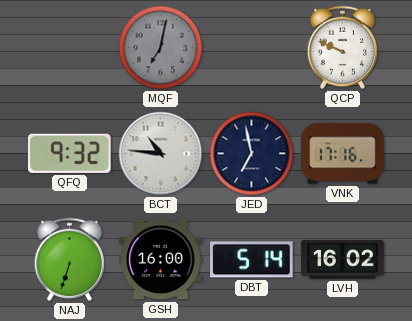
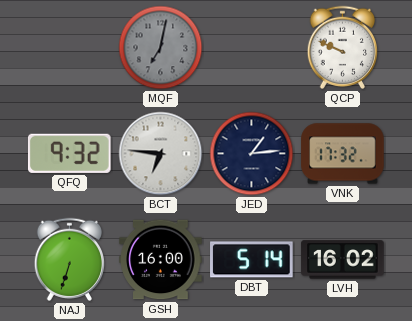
BCT: 10:46 -> 6:46 (161, 154)
JED: 6:58 -> 1:14 (252, 154)
VNK: 17:16 -> 17:32 (343, 154)
